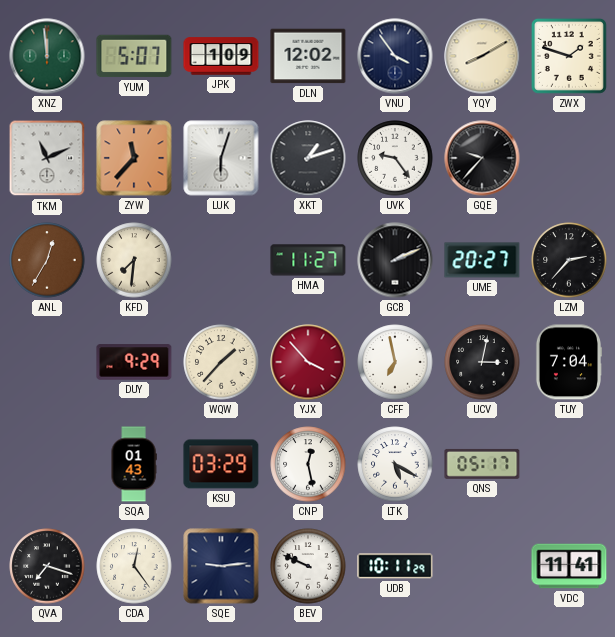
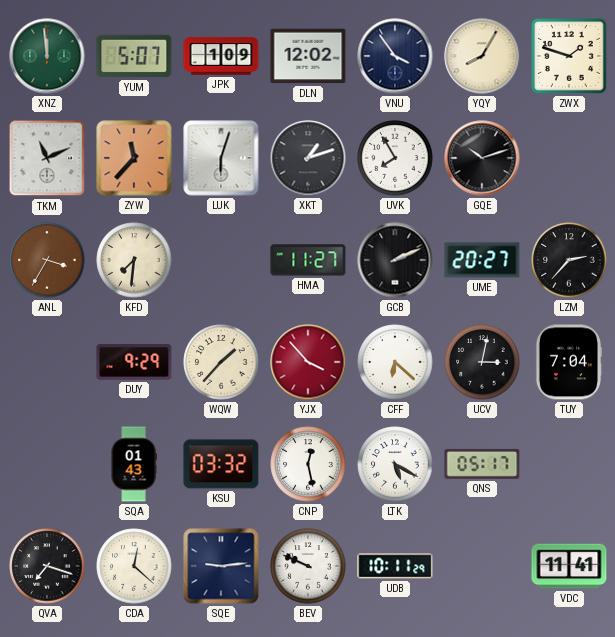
YQY: 8:10 -> 8:05 (482, 56)
UVK: 9:24 -> 7:55 (395, 158)
GQE: 9:37 -> 10:12 (482, 158)
ANL: 12:35 -> 3:35 (47, 260)
CFF: 6:58 -> 6:22 (395, 362)
KSU: 03:29 -> 03:32 (221, 464)
CDA: 12:24 -> 12:22 (134, 566)
